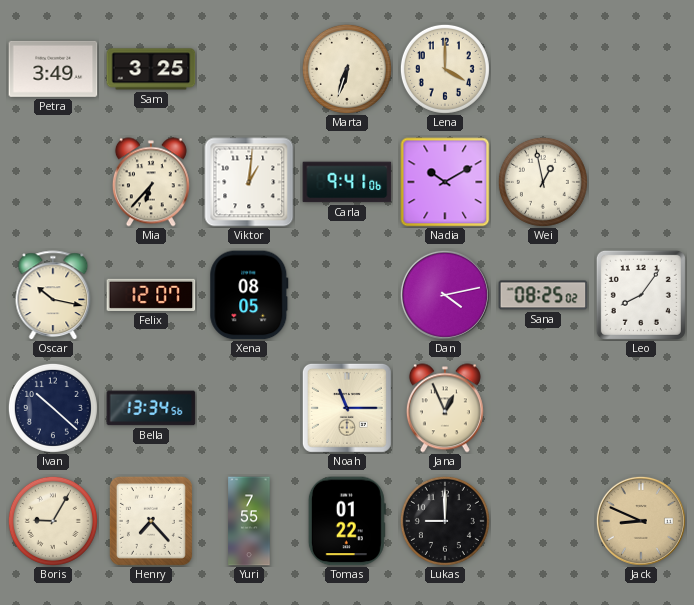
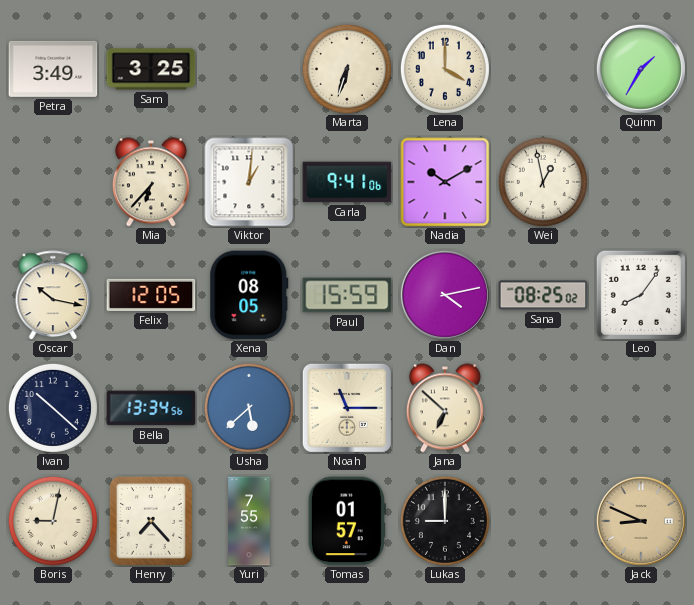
Quinn: none -> 1:35 (641, 69)
Felix: 12:07 -> 12:05 (151, 295)
Paul: none -> 15:59 (347, 295)
Usha: none -> 5:38 (249, 408)
Jana: 12:56 -> 6:52 (445, 408)
Boris: 9:05 -> 9:02 (53, 521)
Tomas: 01:22 -> 01:57 (347, 521)
